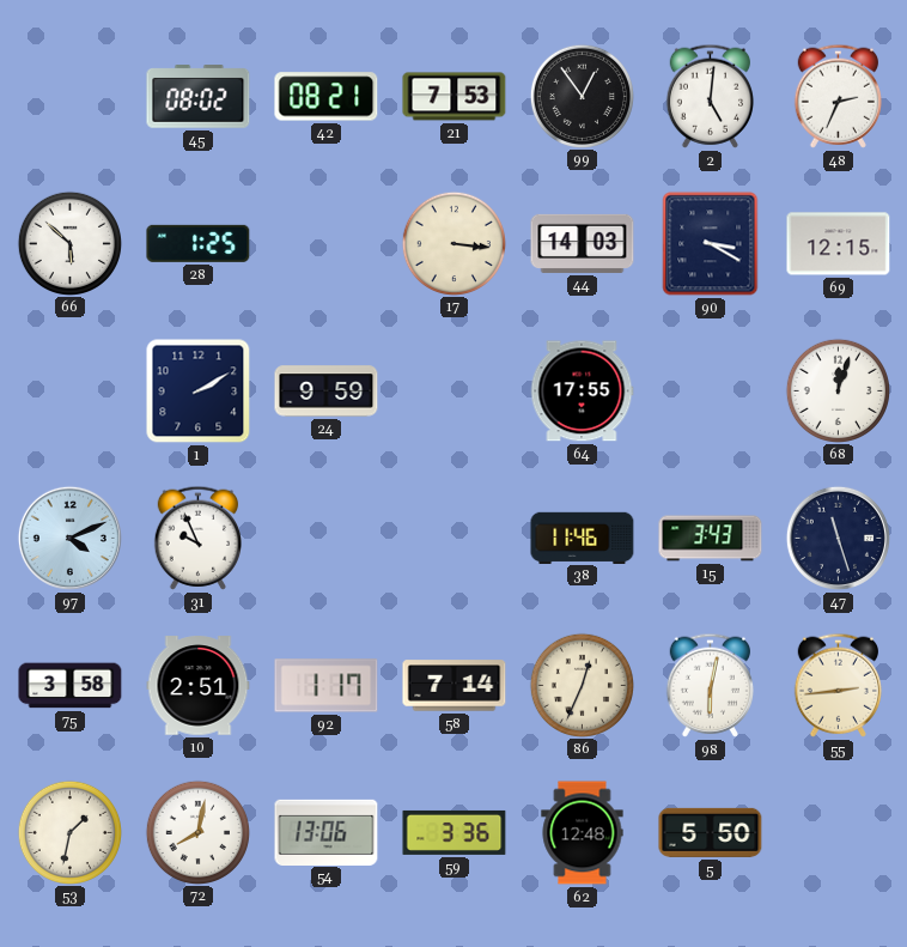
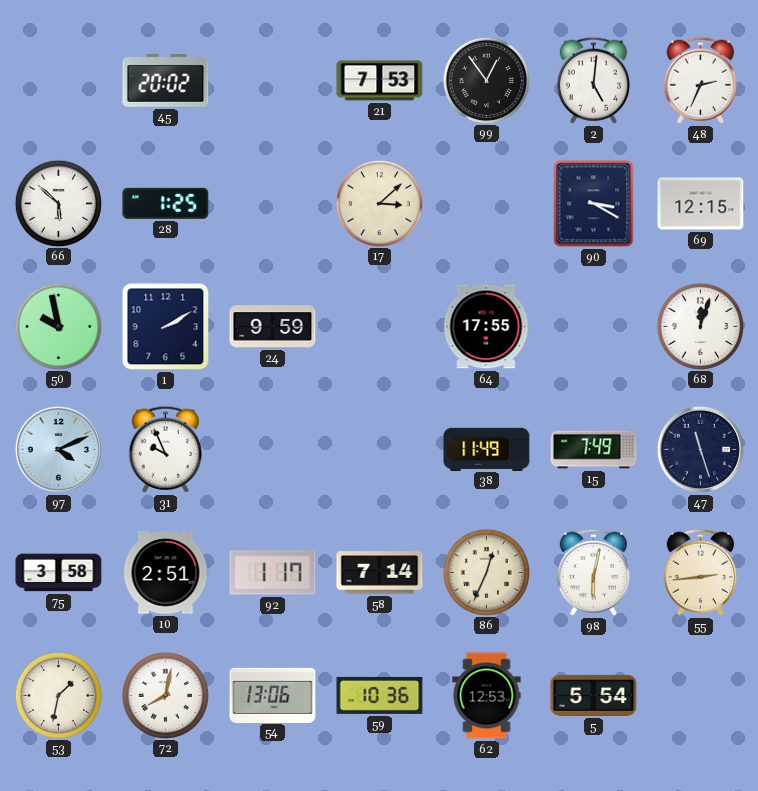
45: 08:02 -> 20:02 (166, 81)
42: 08:21 -> none (327, 97)
17: 3:16 -> 3:08 (379, 203)
44: 14:03 -> none (583, 243)
50: none -> 9:58 (58, 326)
38: 11:46 -> 11:49 (487, 449)
15: 3:43 -> 7:49 (594, 450)
59: 3:36 -> 10:36 (380, 695)
62: 12:48 -> 12:53 (487, 696)
5: 5:50 -> 5:54 (594, 695)
